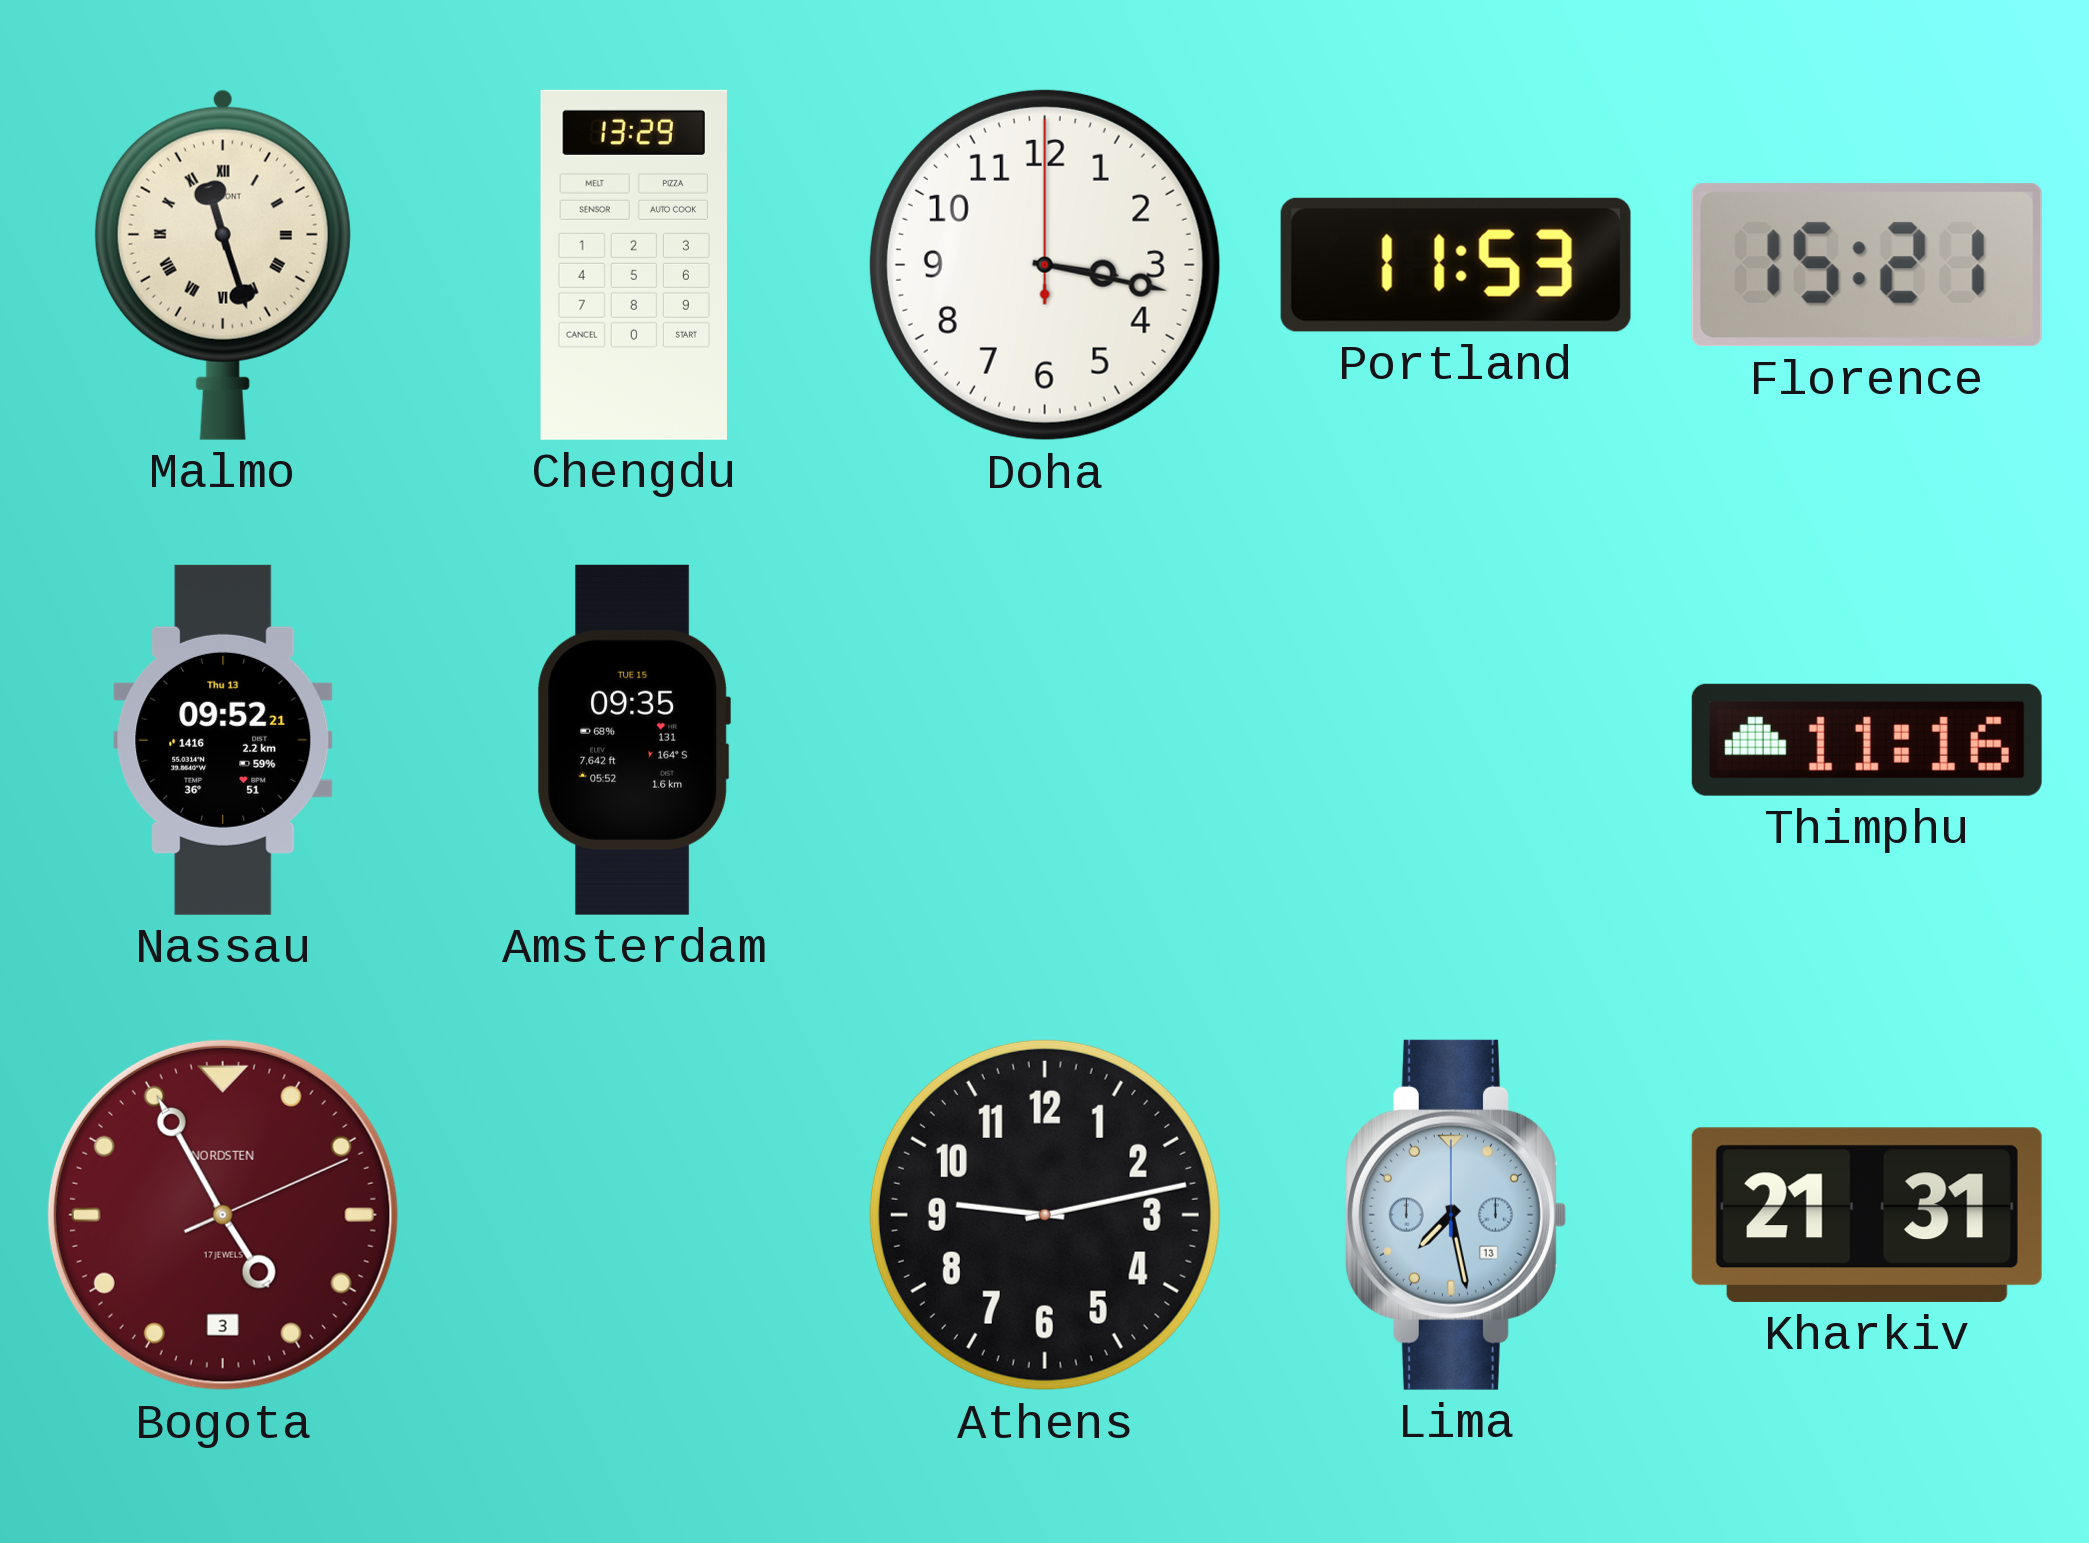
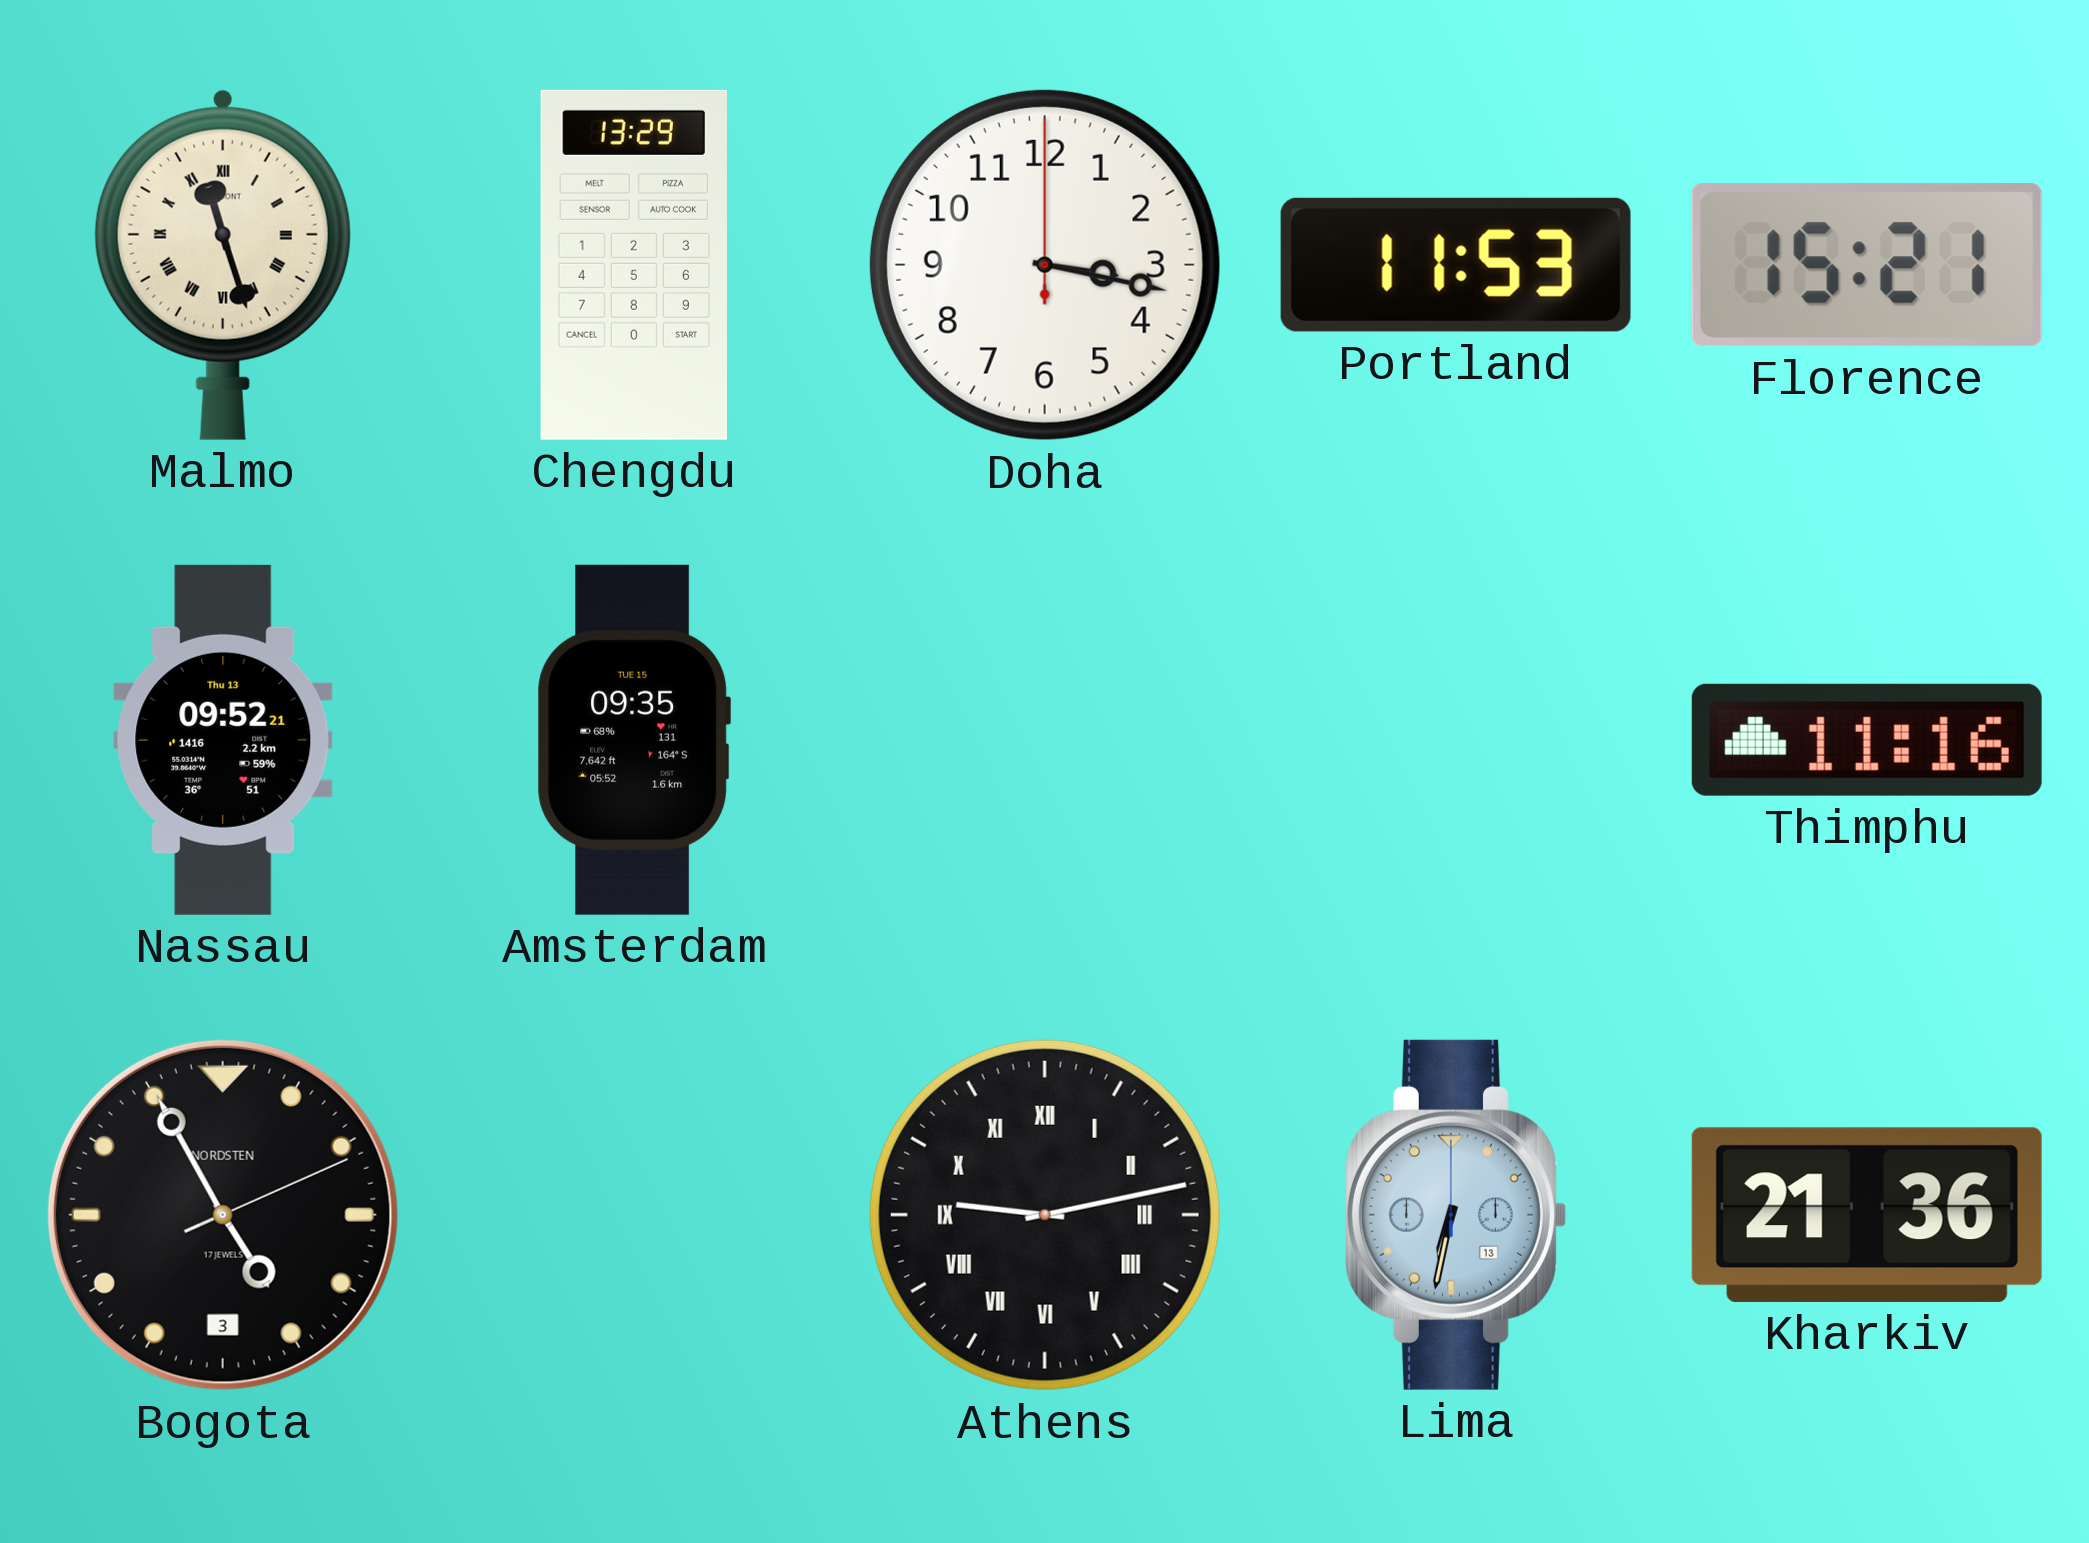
Bogota dial: burgundy -> black (223, 1215)
Athens numerals: Arabic -> Roman (1045, 1215)
Lima: 7:28 -> 6:32 (1455, 1215)
Kharkiv: 21:31 -> 21:36 (1867, 1215)
